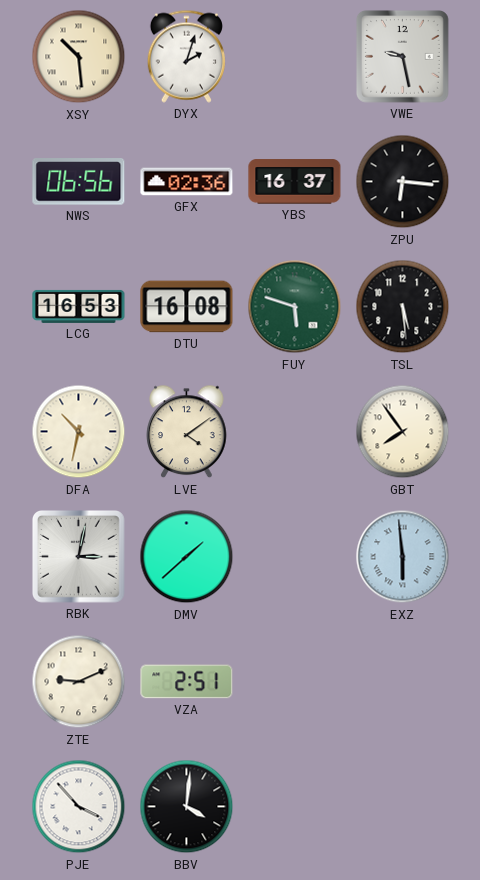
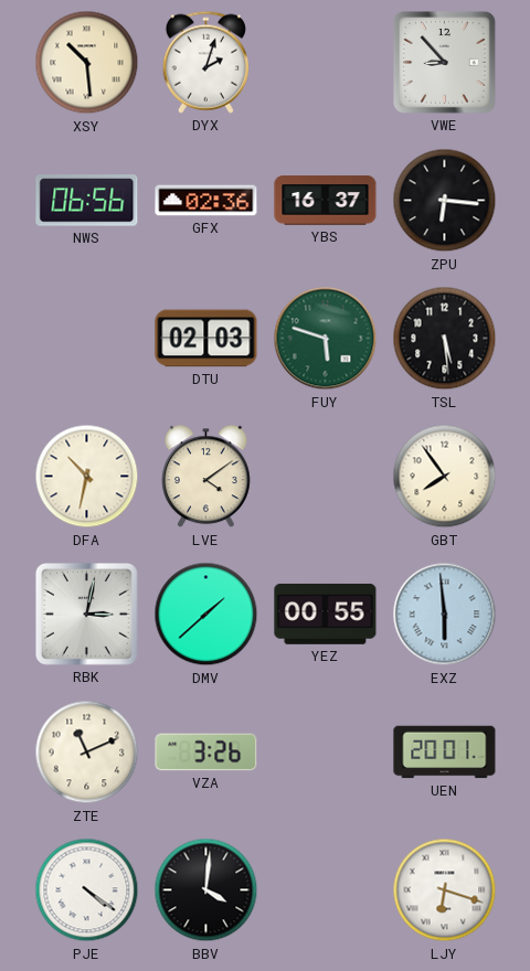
VWE: 9:28 -> 8:53 (445, 63)
LCG: 16:53 -> none (79, 306)
DTU: 16:08 -> 02:03 (206, 339)
YEZ: none -> 00:55 (326, 613)
ZTE: 9:11 -> 11:11 (87, 753)
VZA: 2:51 -> 3:26 (206, 753)
UEN: none -> 20:01 (445, 753)
PJE: 3:53 -> 4:21 (87, 890)
LJY: none -> 6:18 (445, 890)
